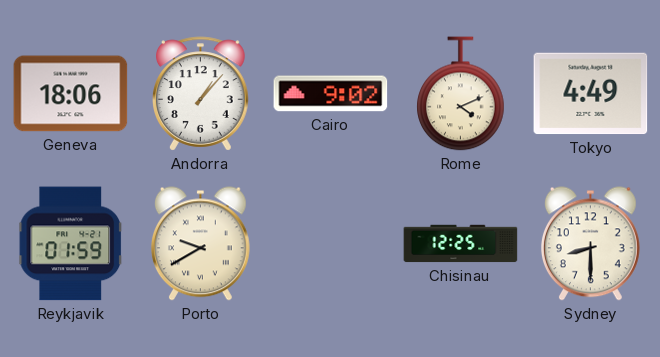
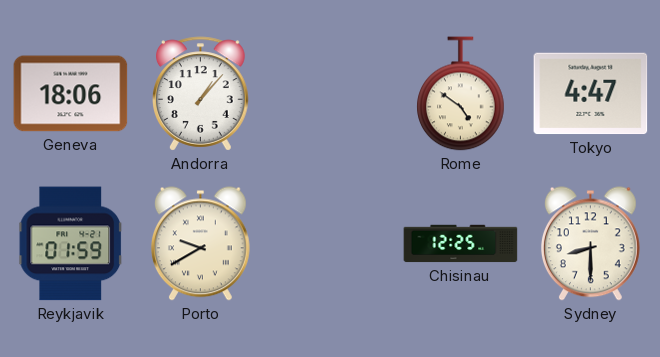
Cairo: 9:02 -> none (331, 94)
Rome: 4:11 -> 4:51 (461, 94)
Tokyo: 4:49 -> 4:47 (591, 94)
